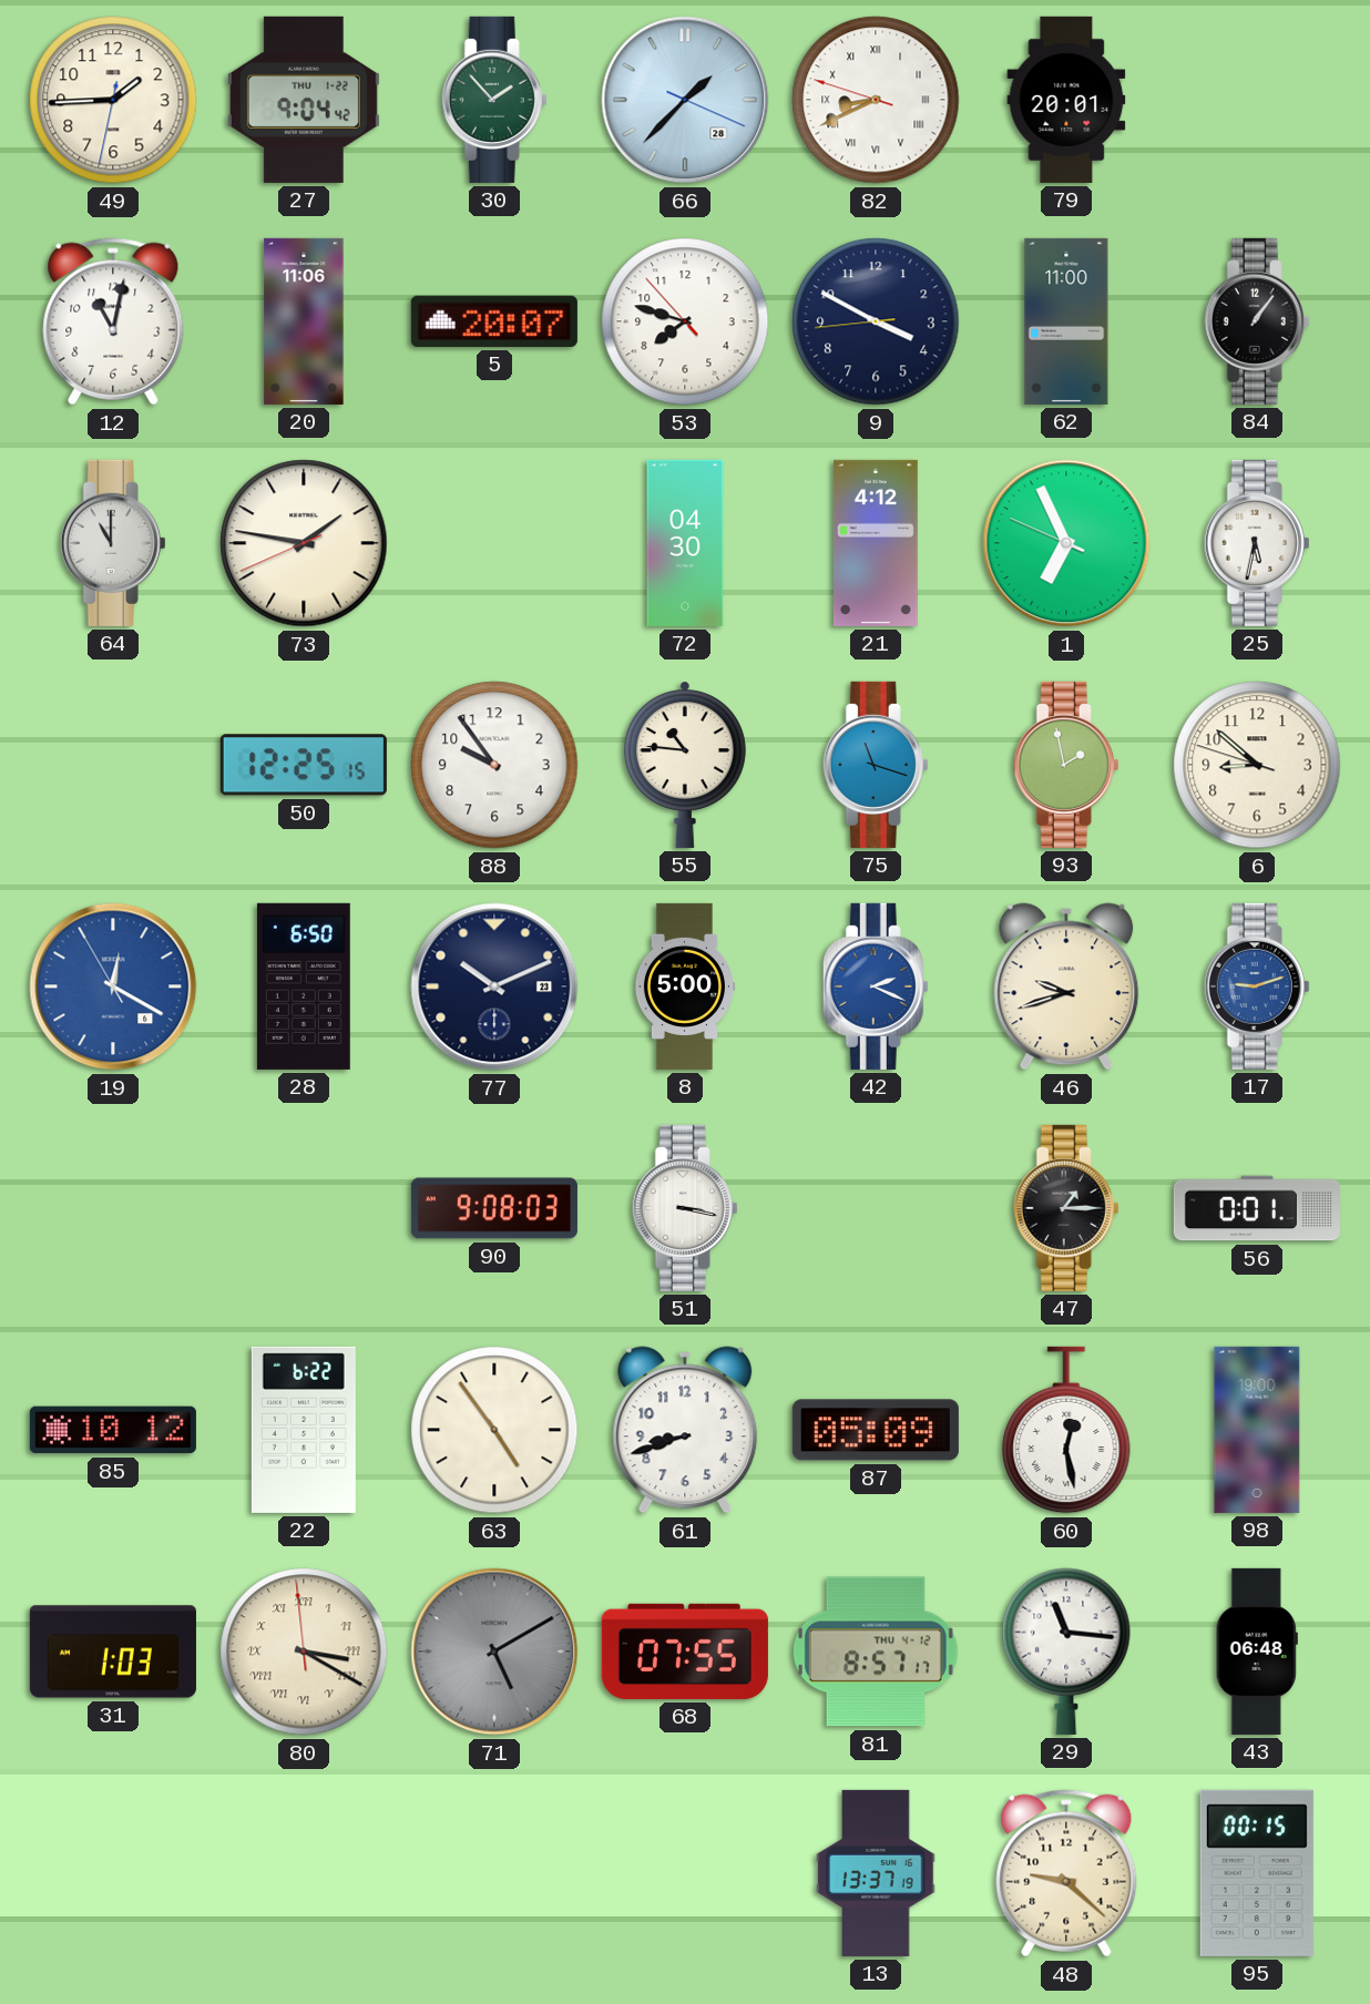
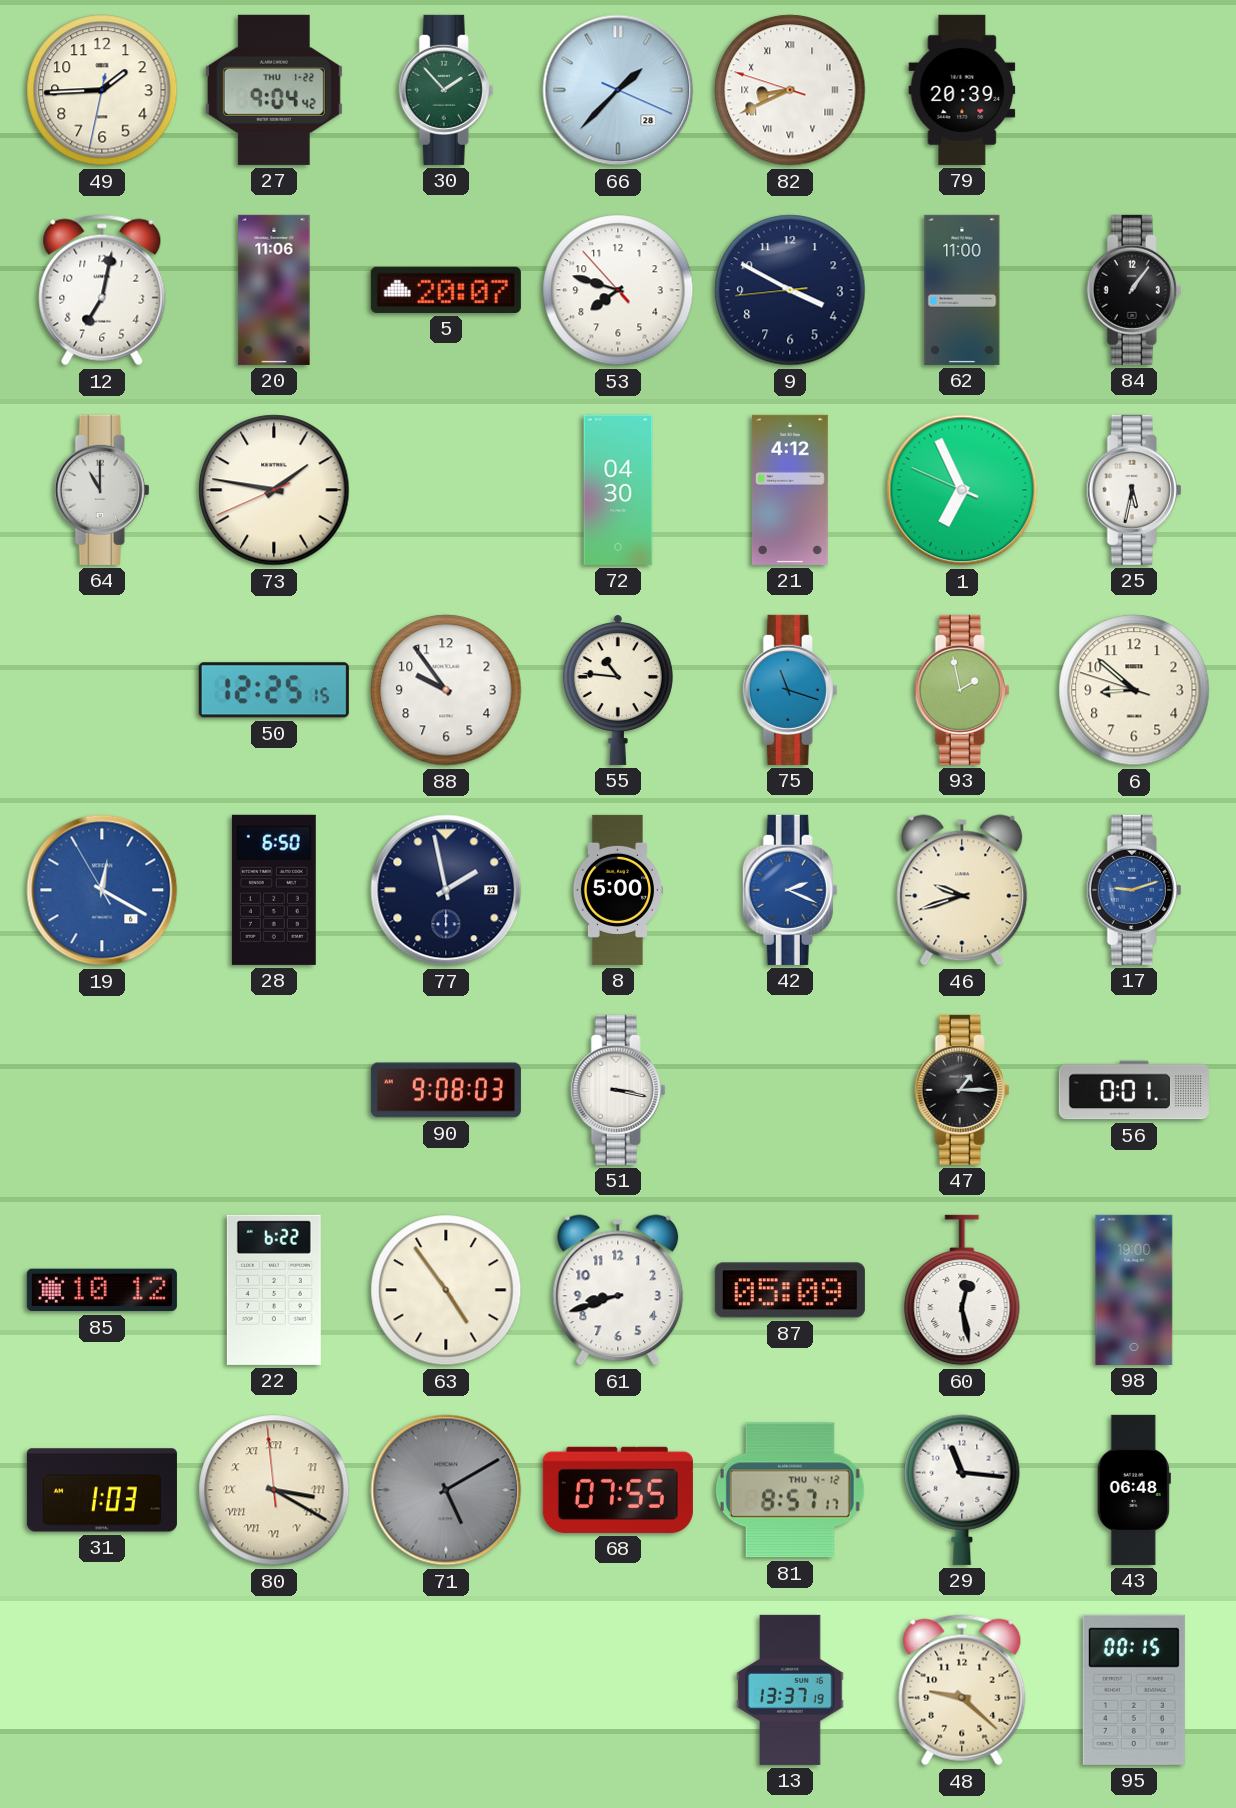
79: 20:01 -> 20:39 (962, 90)
12: 11:02 -> 7:02 (102, 290)
77: 10:11 -> 1:58 (446, 890)
